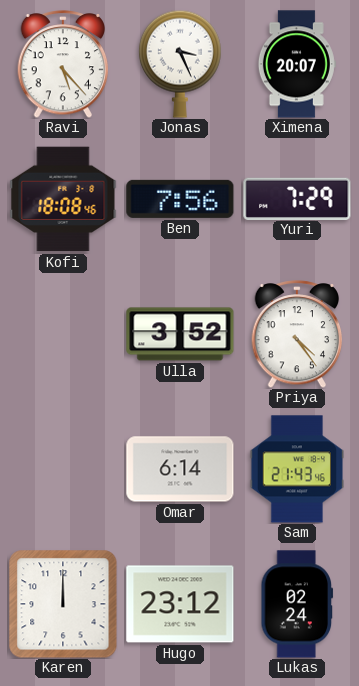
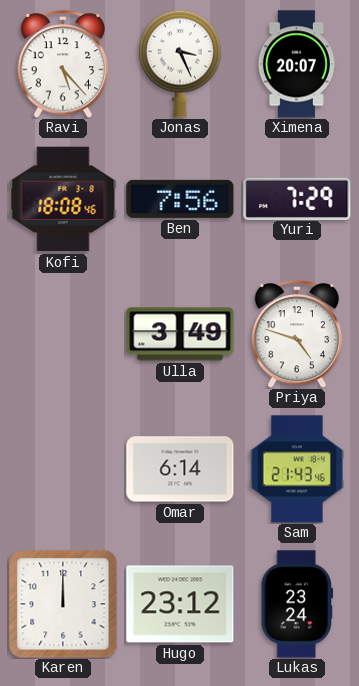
Ulla: 3:52 -> 3:49 (180, 334)
Priya: 4:24 -> 4:48 (297, 335)
Lukas: 02:24 -> 23:24 (297, 604)
